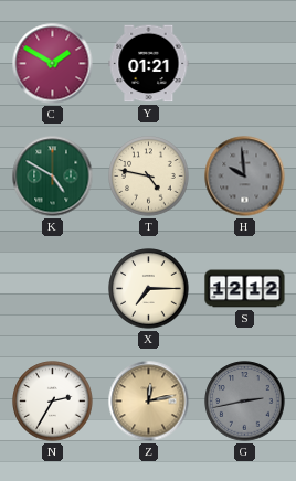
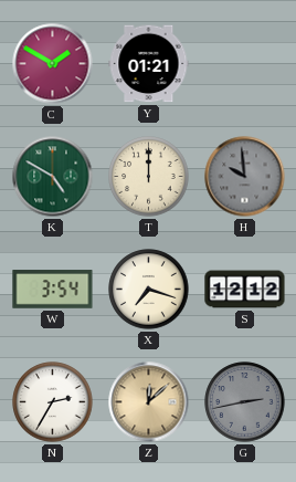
T: 4:47 -> 12:00 (149, 177)
W: none -> 3:54 (53, 290)
X: 7:15 -> 7:18 (149, 290)
Z: 12:13 -> 12:08 (149, 402)
